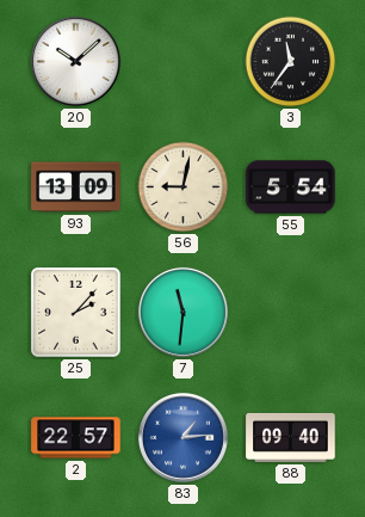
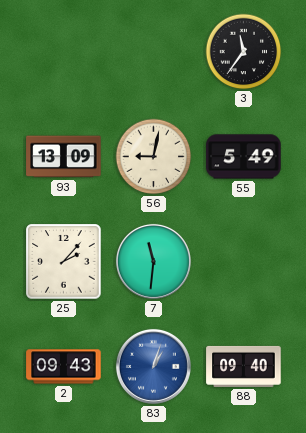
20: 10:08 -> none (75, 61)
55: 5:54 -> 5:49 (244, 157)
2: 22:57 -> 09:43 (64, 367)
83: 1:14 -> 1:03 (153, 366)
